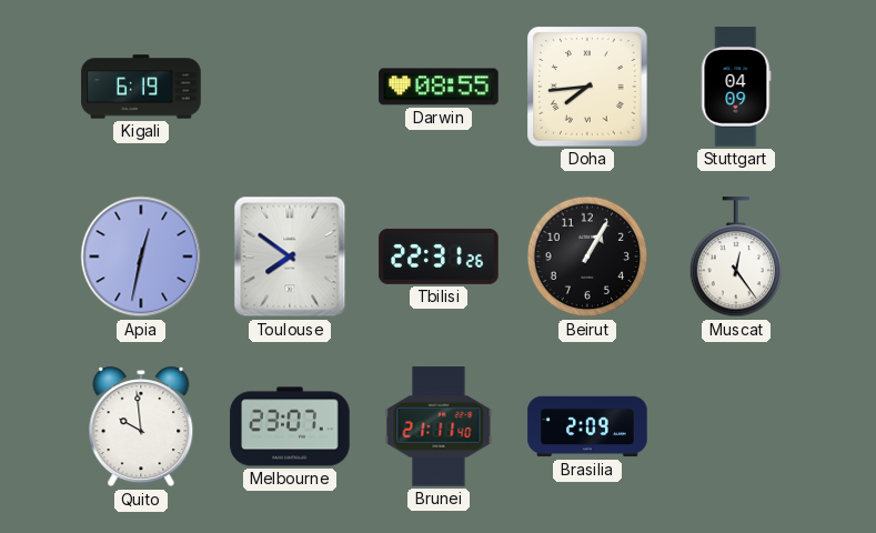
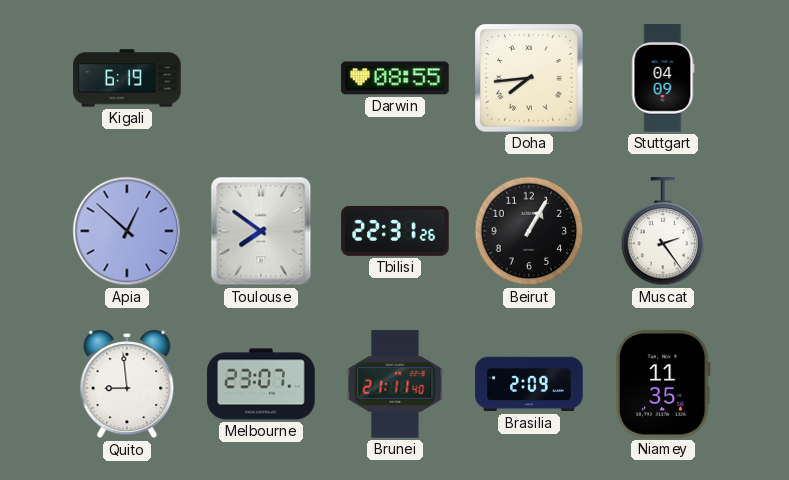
Apia: 12:32 -> 12:52 (127, 231)
Muscat: 12:24 -> 2:24 (663, 232)
Quito: 9:59 -> 8:59 (127, 384)
Niamey: none -> 11:35 (663, 384)
